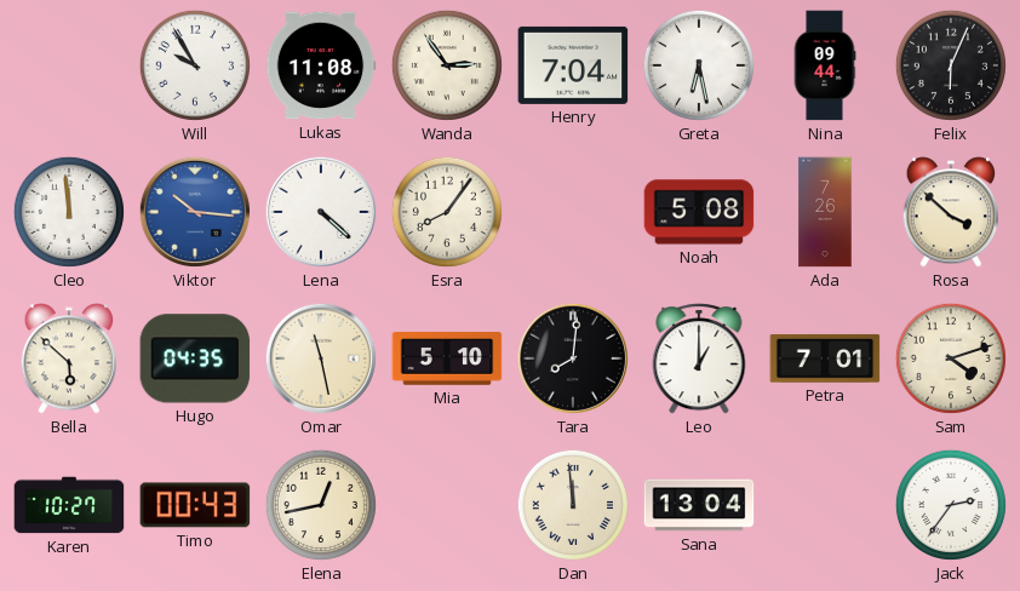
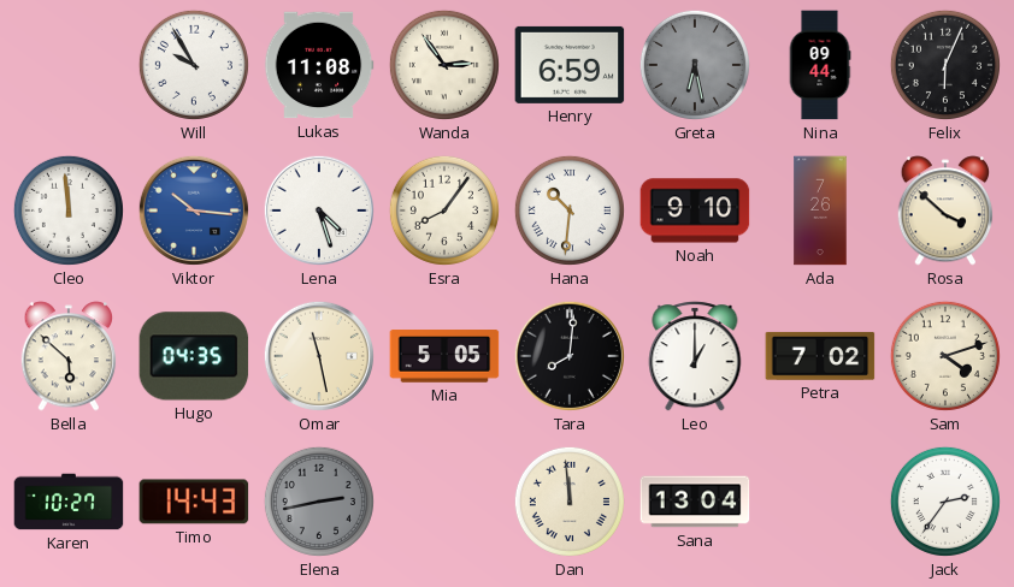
Henry: 7:04 -> 6:59 (570, 65)
Greta dial: white -> grey (695, 65)
Lena: 4:22 -> 4:27 (319, 211)
Hana: none -> 10:31 (570, 211)
Noah: 5:08 -> 9:10 (695, 211)
Mia: 5:10 -> 5:05 (444, 356)
Petra: 7:01 -> 7:02 (820, 356)
Timo: 00:43 -> 14:43 (194, 502)
Elena: 12:43 -> 2:43 (319, 502)
Elena dial: cream -> grey (319, 502)
